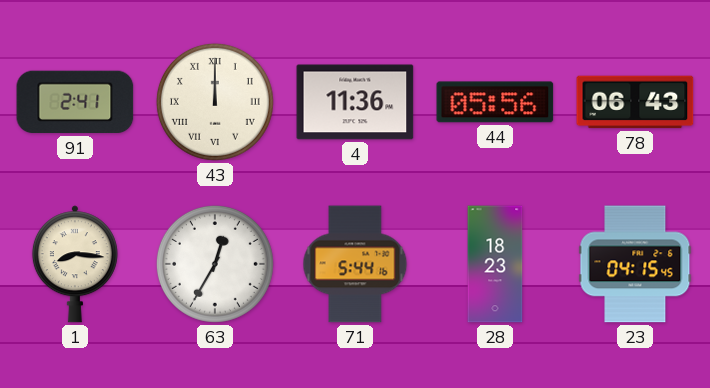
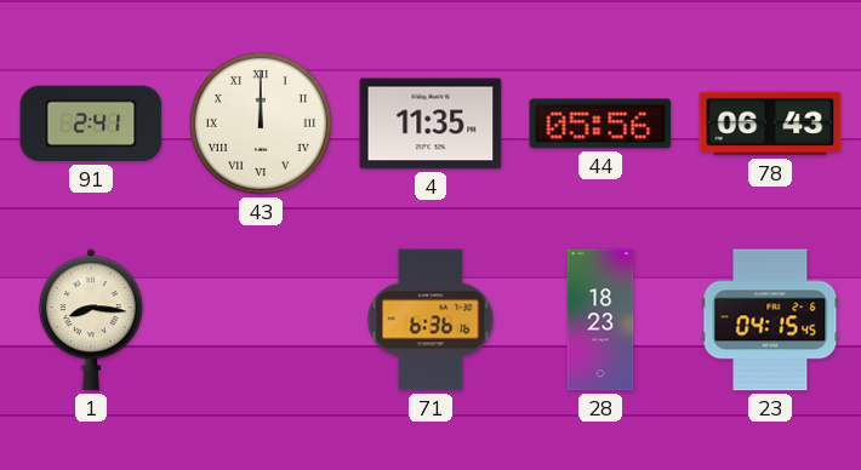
4: 11:36 -> 11:35 (430, 124)
63: 12:35 -> none (215, 264)
71: 5:44 -> 6:36 (430, 320)
